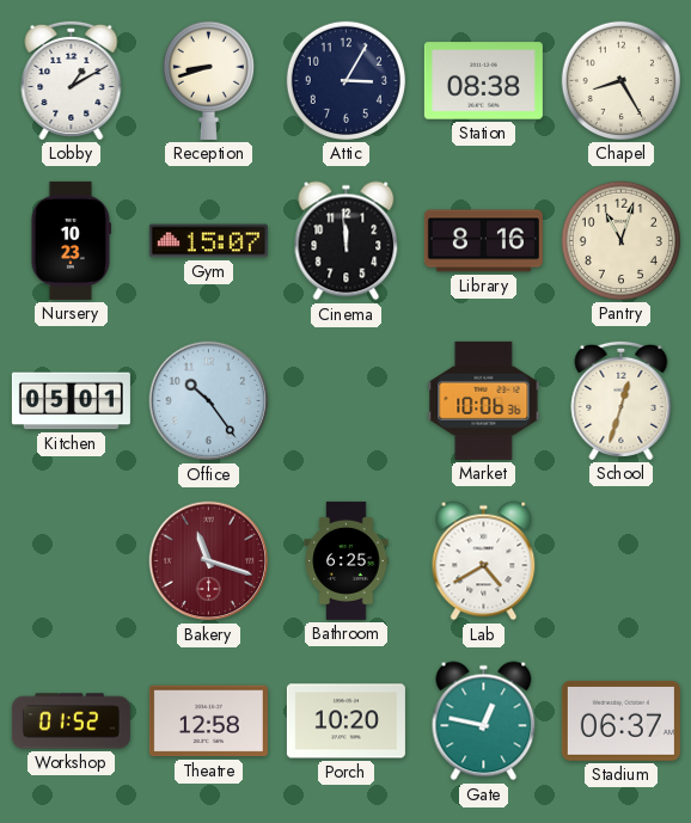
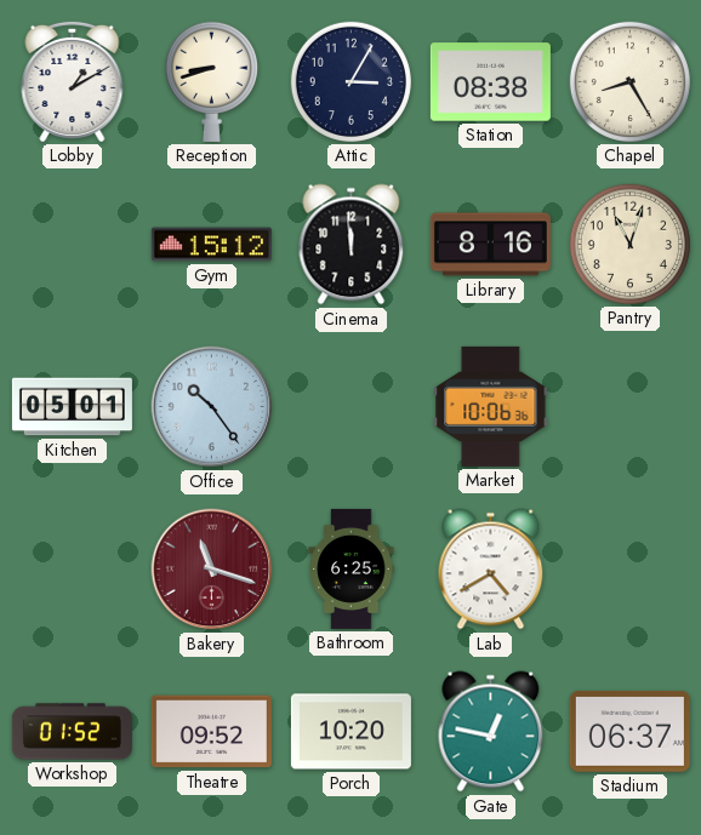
Nursery: 10:23 -> none (71, 240)
Gym: 15:07 -> 15:12 (211, 245)
School: 12:33 -> none (622, 400)
Theatre: 12:58 -> 09:52 (211, 732)
